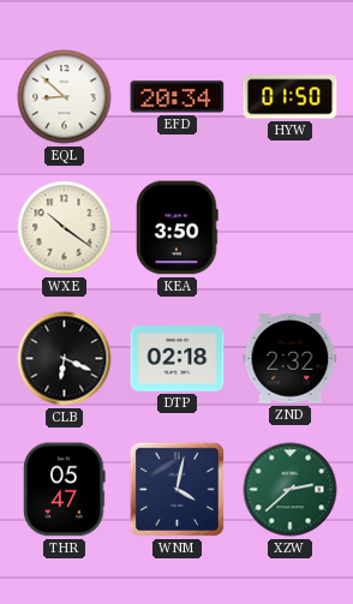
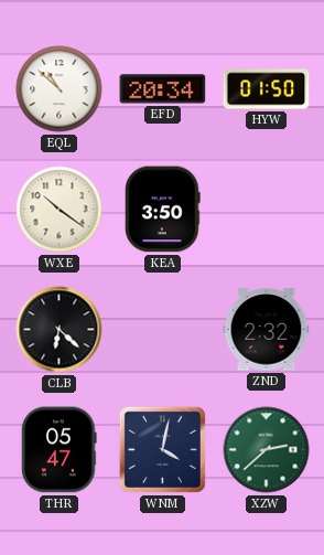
EQL: 8:52 -> 10:52 (60, 89)
CLB: 6:19 -> 6:22 (60, 330)
DTP: 02:18 -> none (178, 359)
